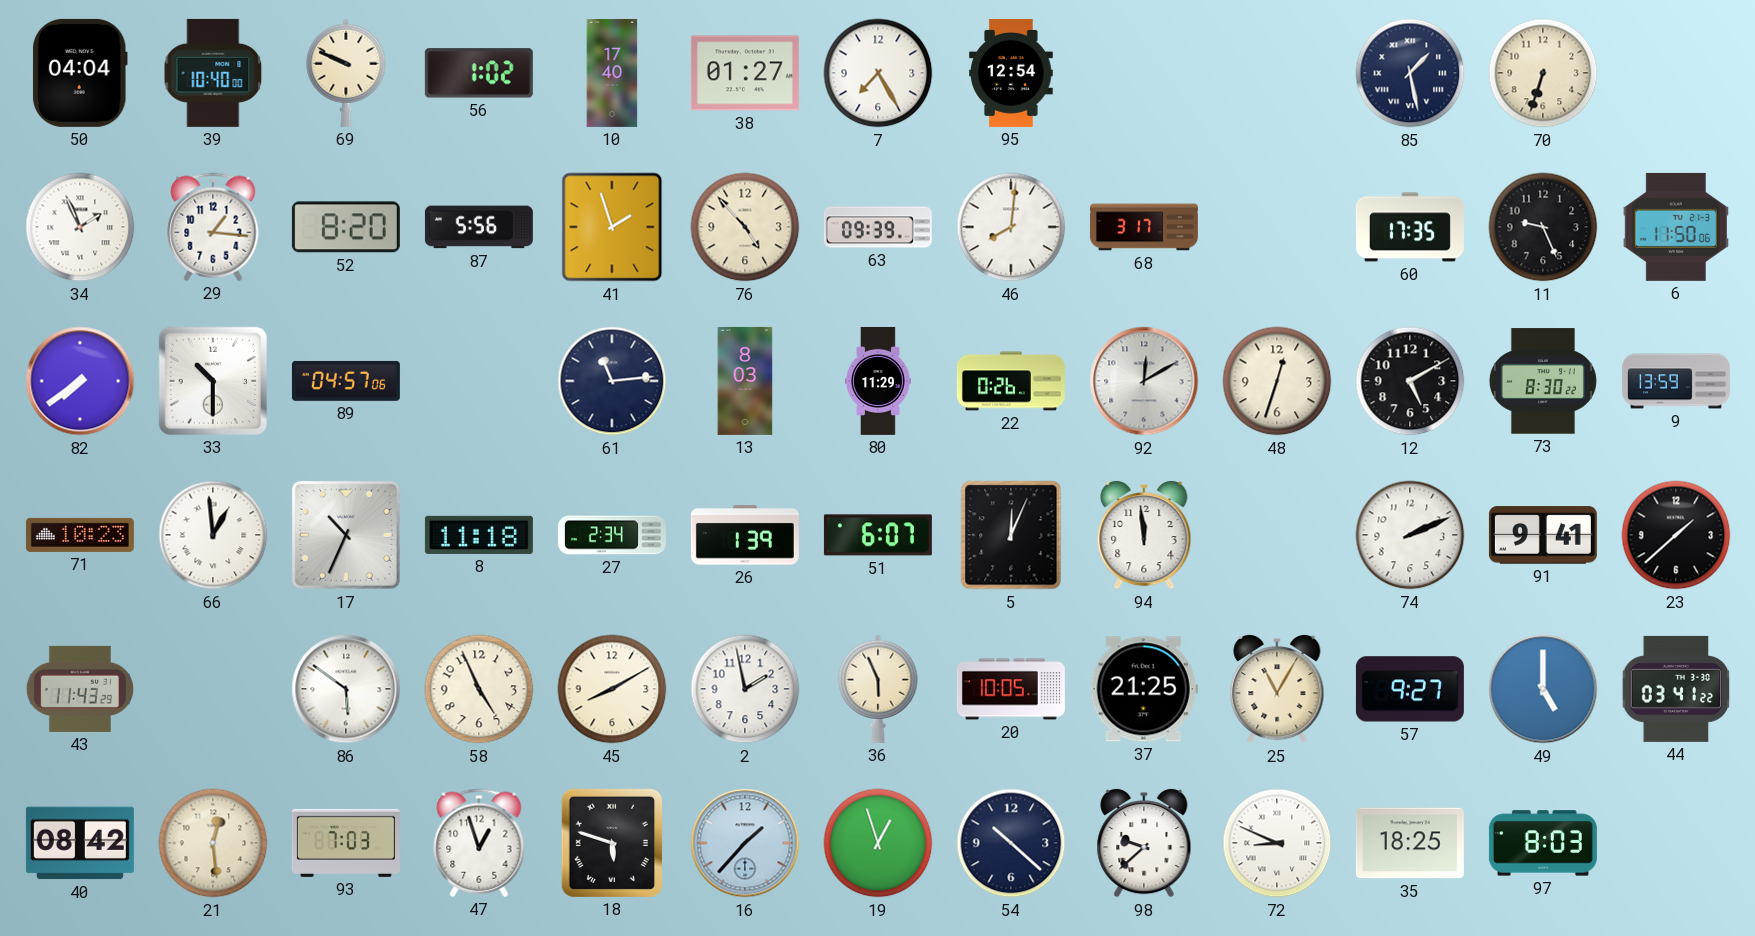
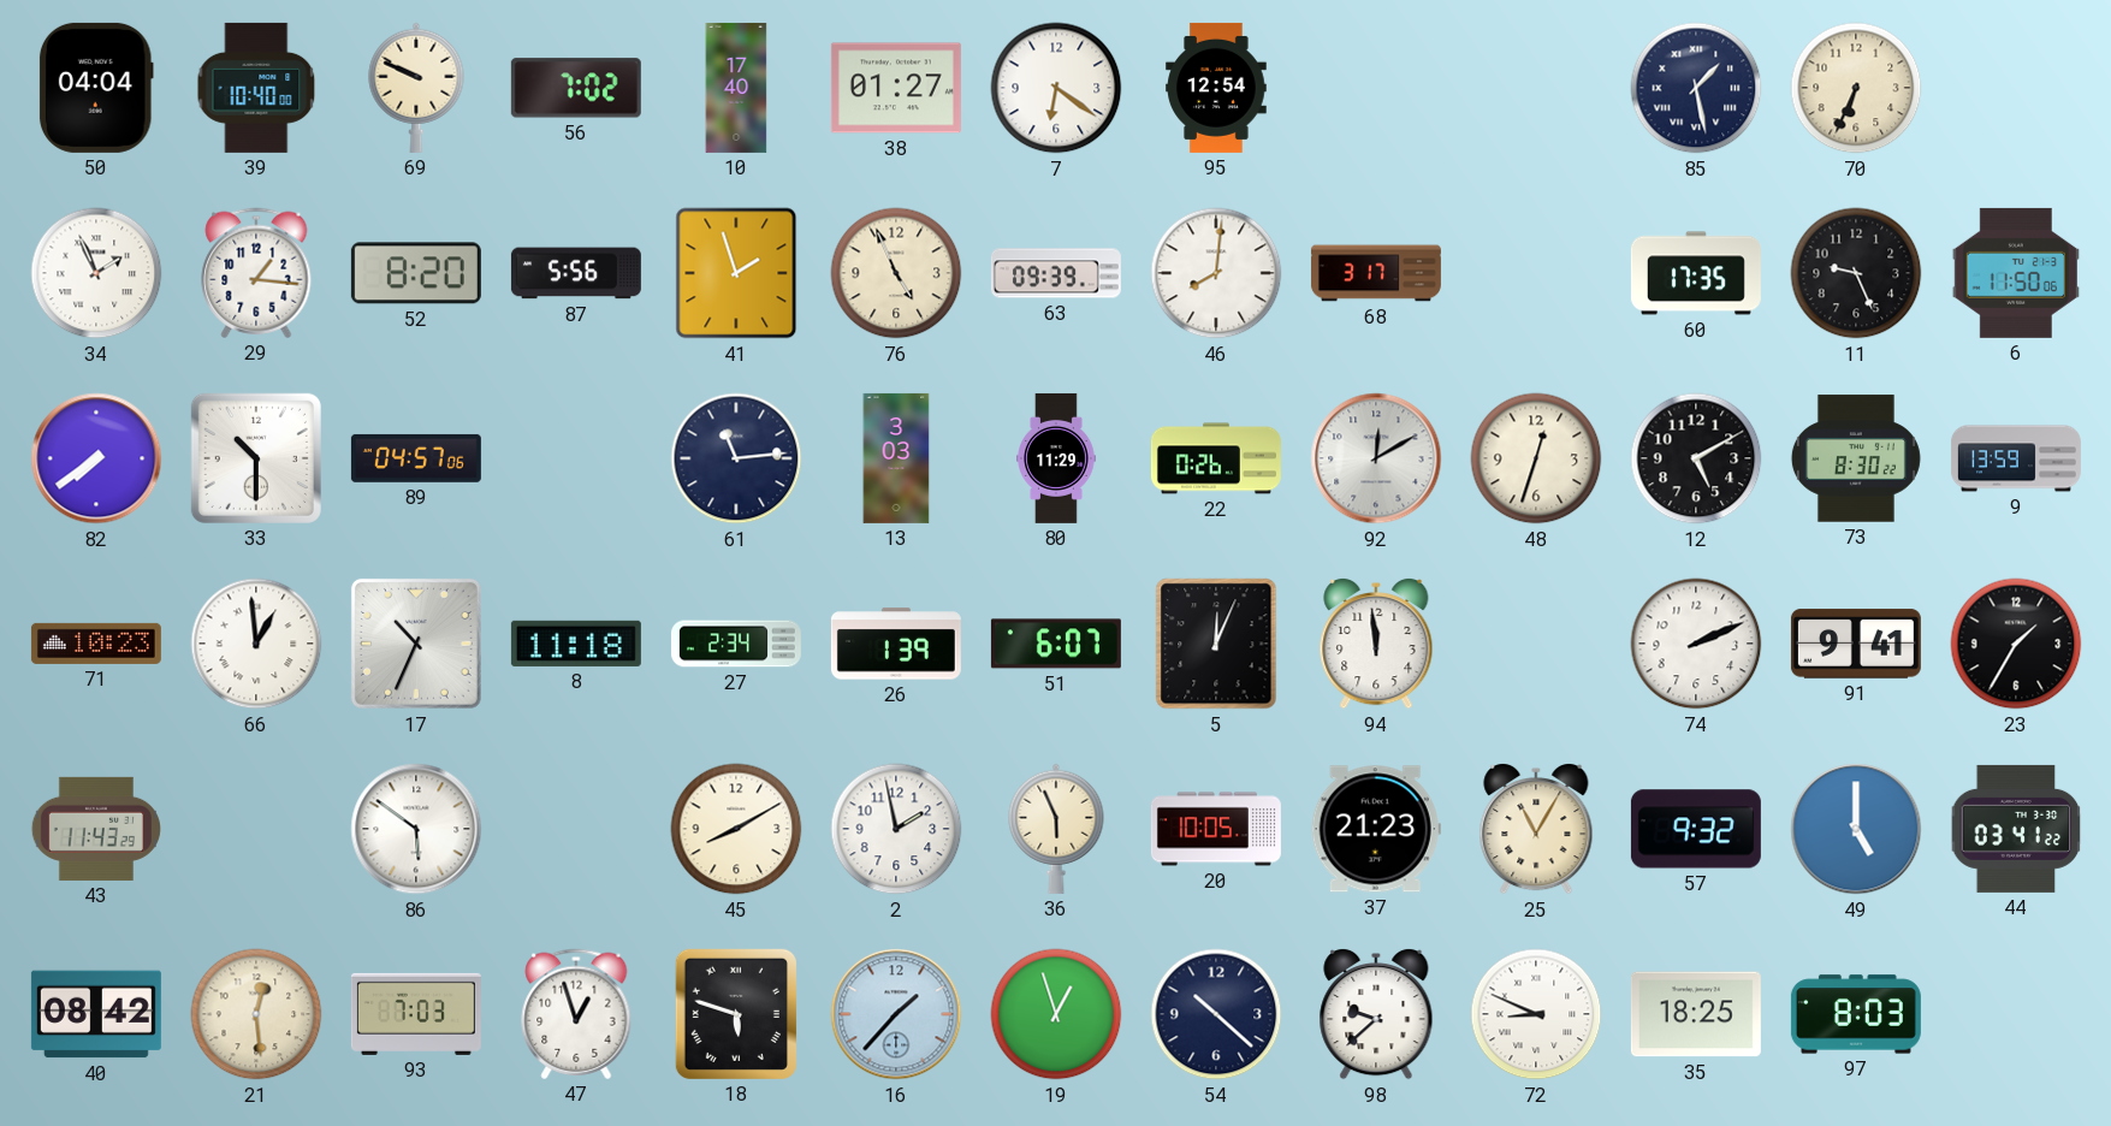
56: 1:02 -> 7:02 (576, 88)
7: 7:25 -> 6:21 (1056, 88)
70: 6:33 -> 6:34 (1856, 88)
76: 4:53 -> 4:56 (896, 273)
13: 8:03 -> 3:03 (896, 458)
23: 1:38 -> 1:35 (2016, 644)
58: 4:56 -> none (479, 689)
37: 21:25 -> 21:23 (1376, 829)
57: 9:27 -> 9:32 (1696, 829)
